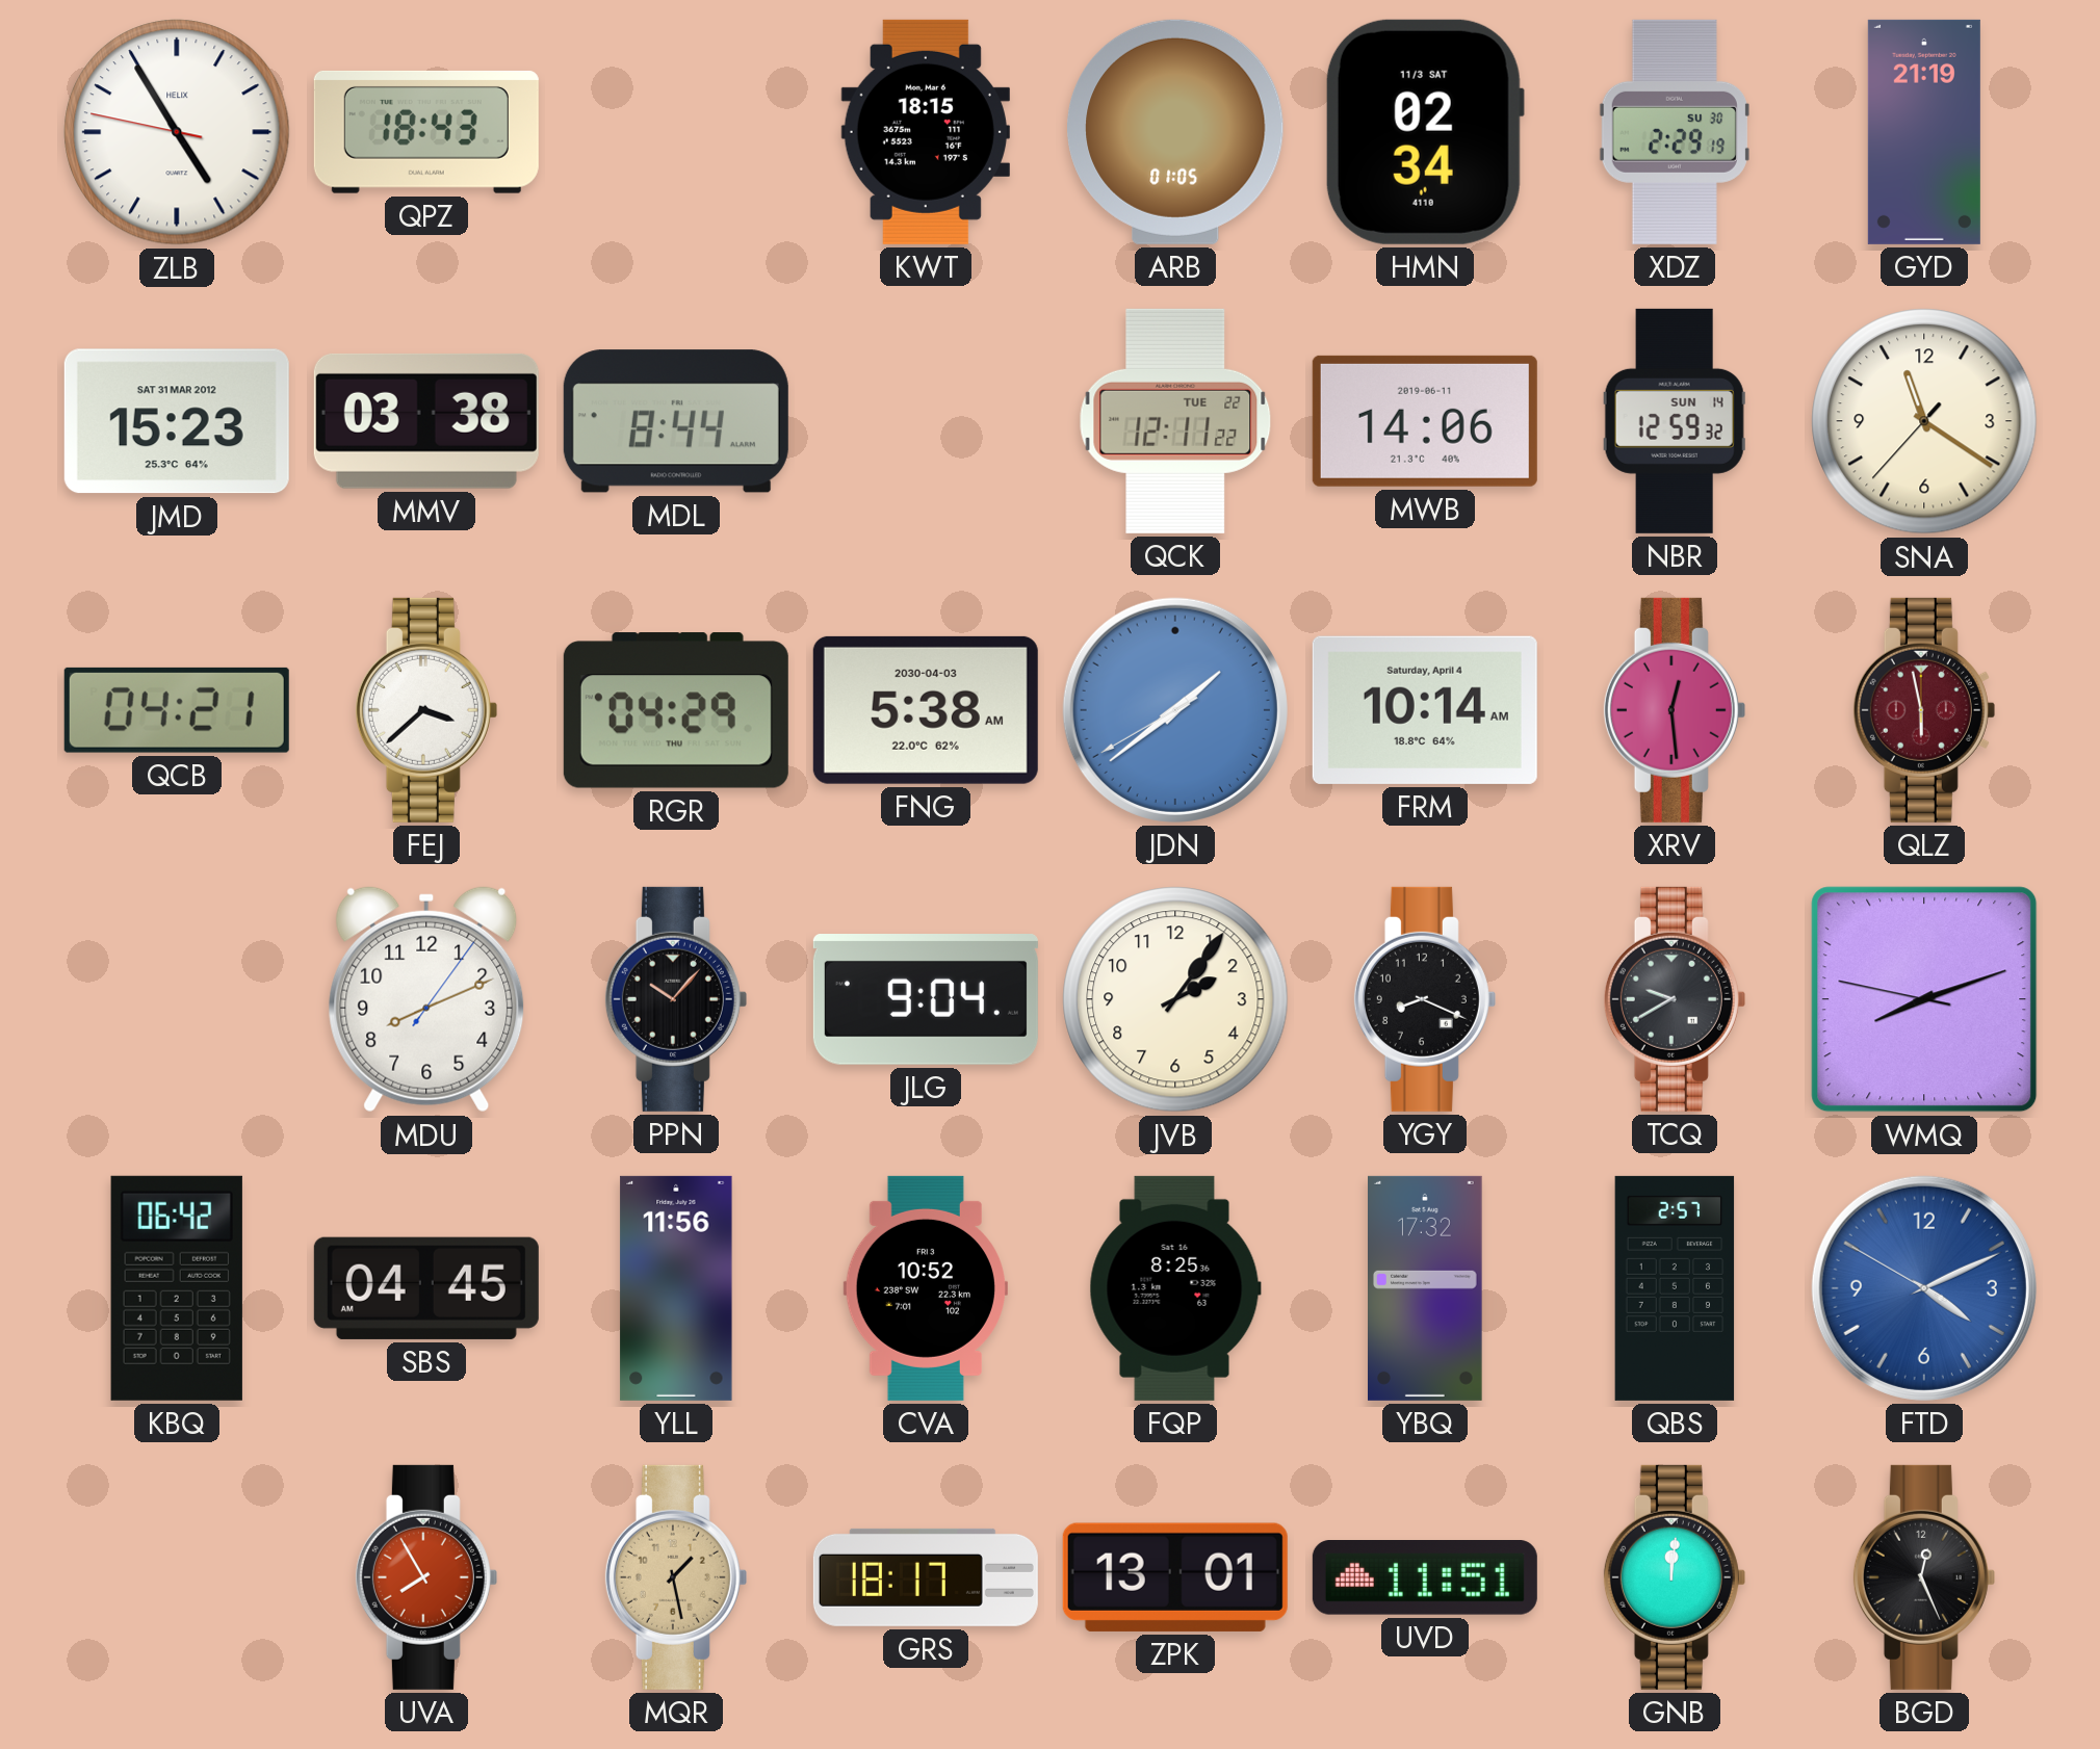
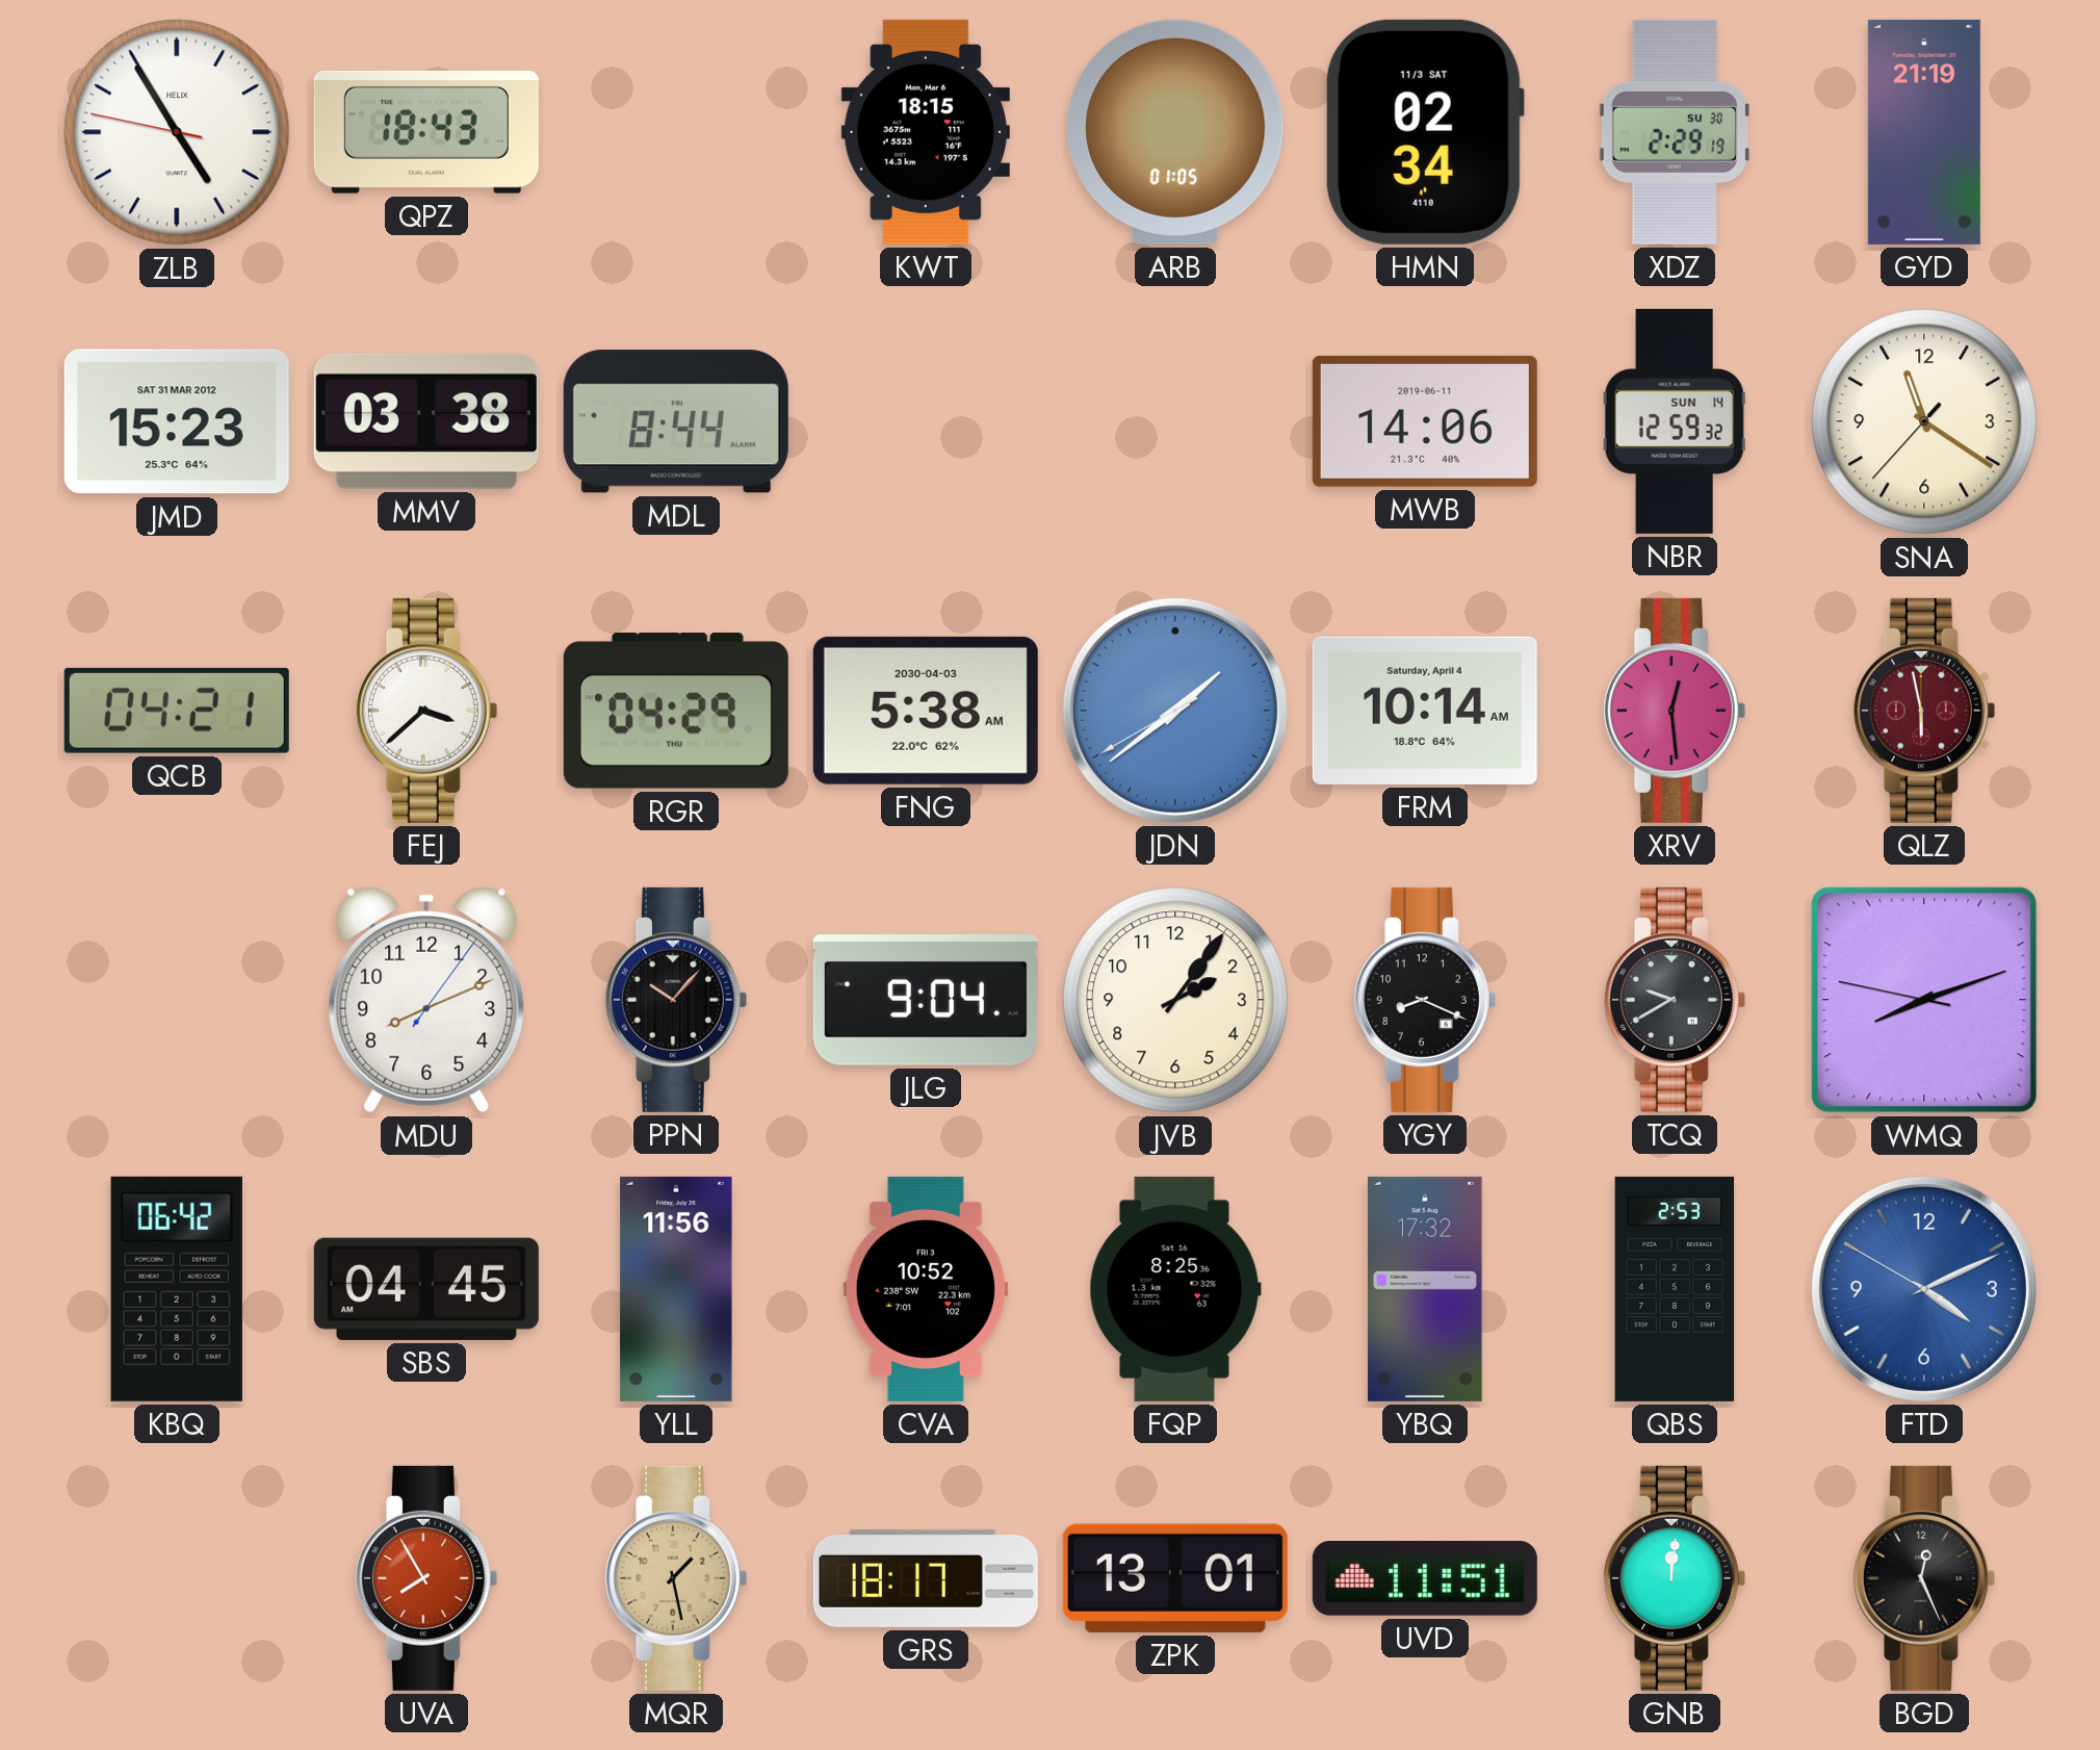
QCK: 12:11 -> none (1175, 421)
QBS: 2:57 -> 2:53 (1675, 1289)
